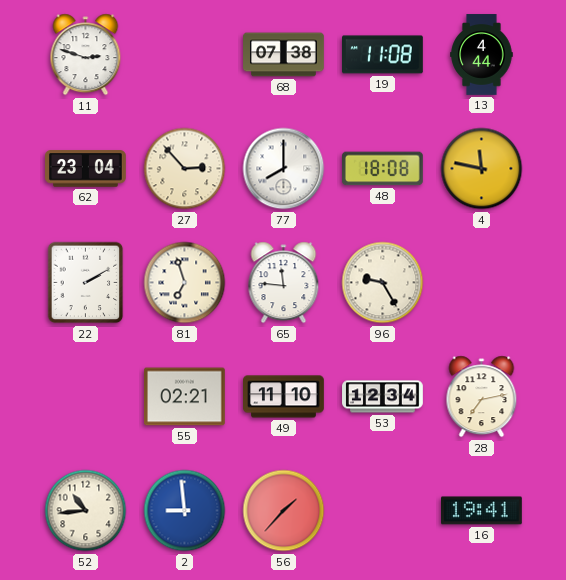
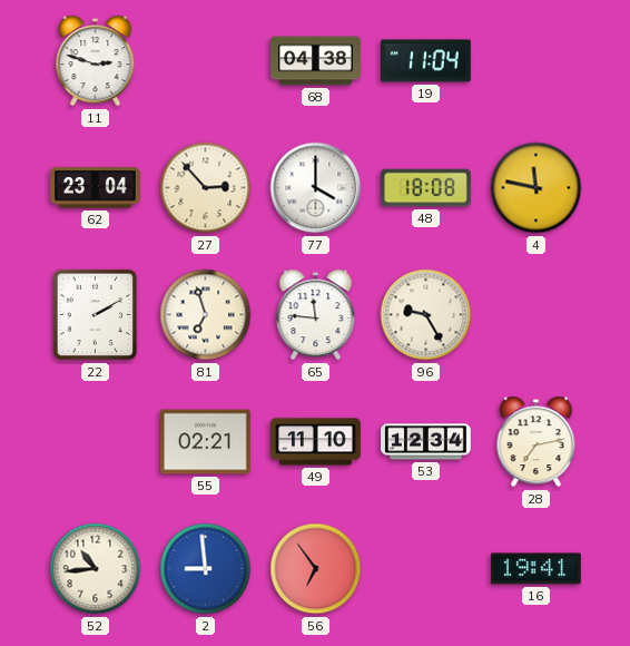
68: 07:38 -> 04:38 (316, 61)
19: 11:08 -> 11:04 (426, 61)
13: 4:44 -> none (482, 55)
77: 8:00 -> 4:00 (316, 188)
56: 1:37 -> 6:54 (316, 569)
